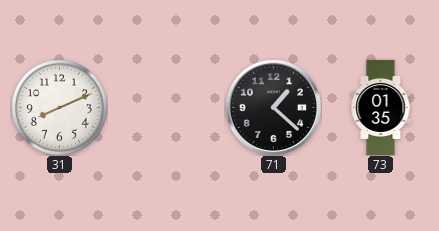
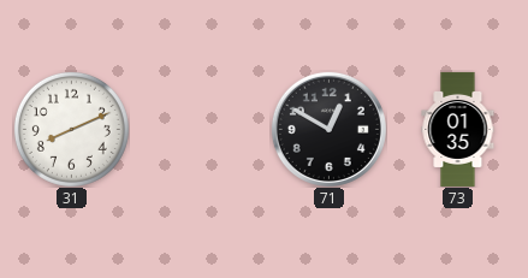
71: 1:22 -> 12:50 (328, 129)
